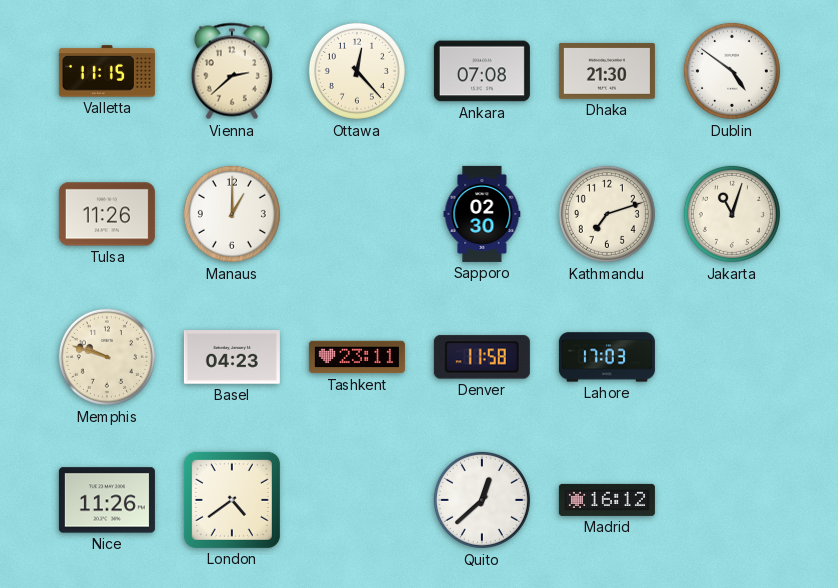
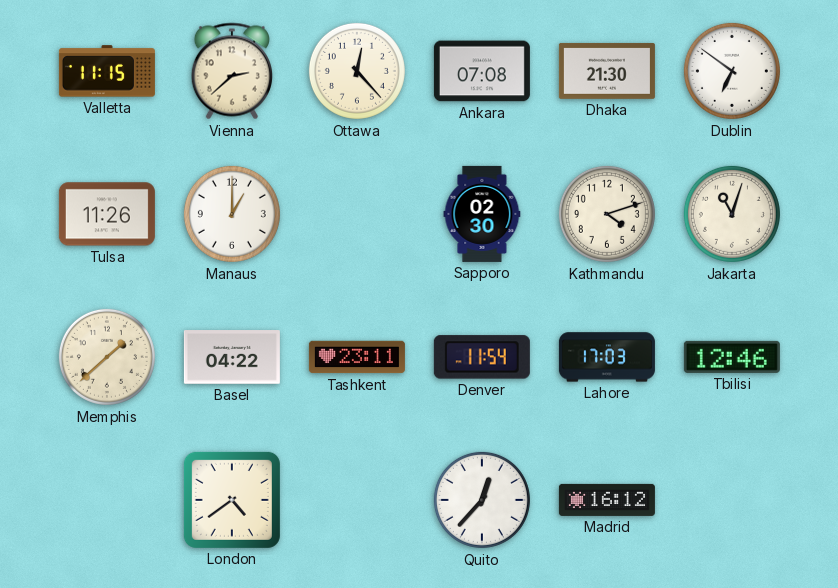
Dublin: 4:51 -> 6:51 (732, 71)
Kathmandu: 7:12 -> 4:12 (607, 214)
Memphis: 9:48 -> 1:38 (107, 357)
Basel: 04:23 -> 04:22 (232, 357)
Denver: 11:58 -> 11:54 (482, 357)
Tbilisi: none -> 12:46 (732, 357)
Nice: 11:26 -> none (107, 500)
Quito: 12:38 -> 12:37 (482, 500)
